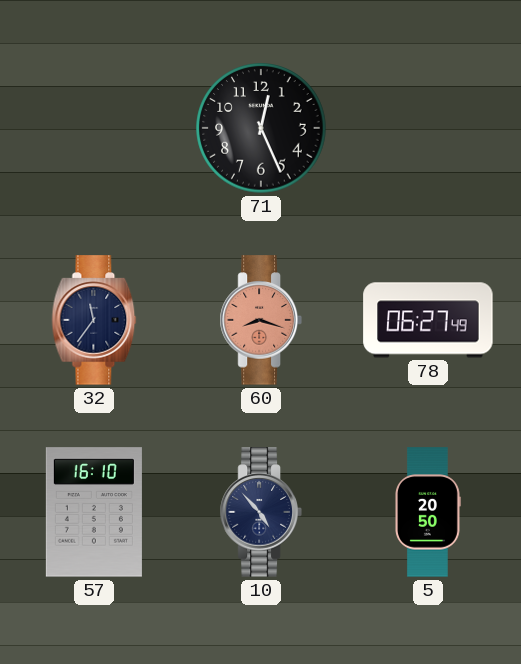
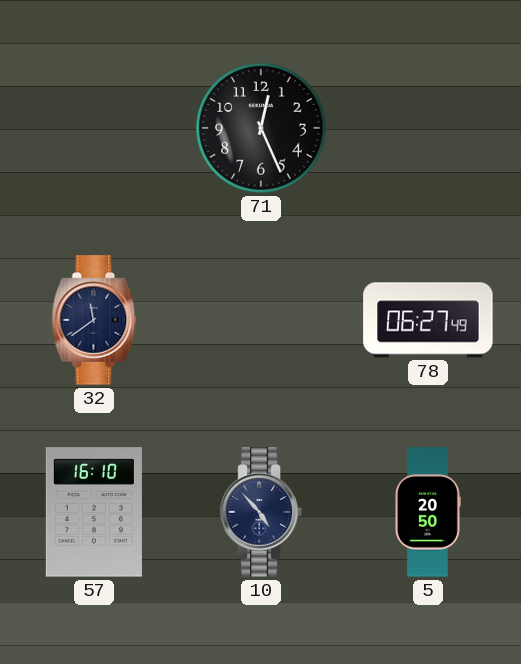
32: 11:36 -> 11:39 (94, 320)
60: 8:18 -> none (261, 320)
